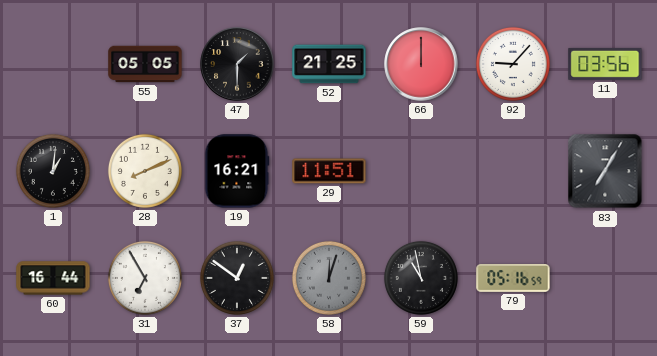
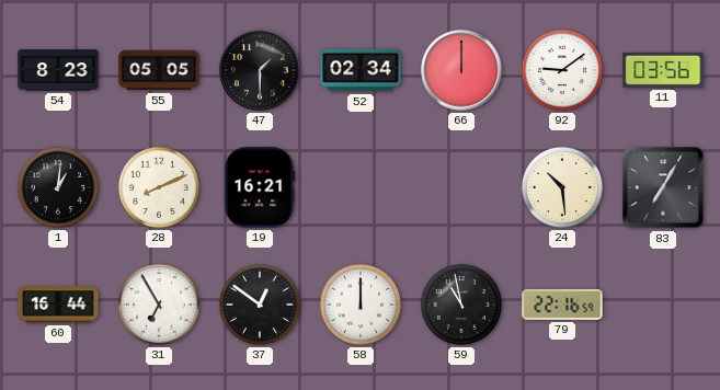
54: none -> 8:23 (58, 70)
52: 21:25 -> 02:34 (361, 70)
92: 9:07 -> 9:09 (562, 70)
29: 11:51 -> none (329, 171)
24: none -> 10:29 (562, 187)
58: 12:03 -> 12:00 (361, 305)
58 dial: grey -> white (361, 305)
79: 05:16 -> 22:16 (562, 306)
